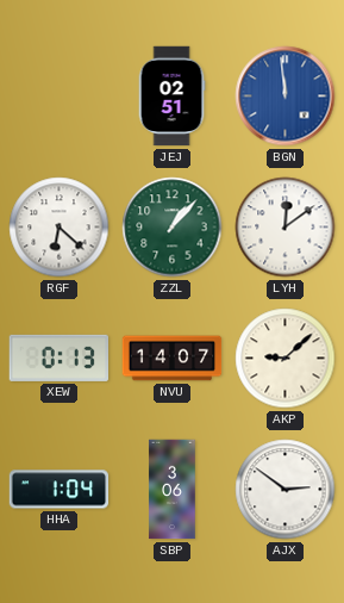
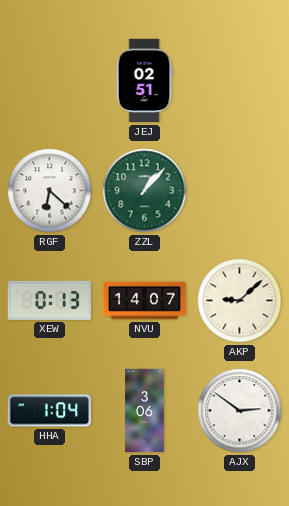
BGN: 11:59 -> none (286, 97)
LYH: 12:09 -> none (286, 228)
